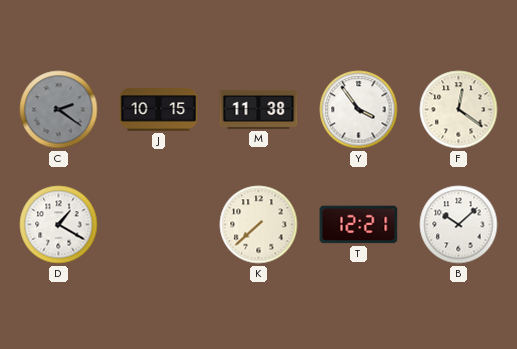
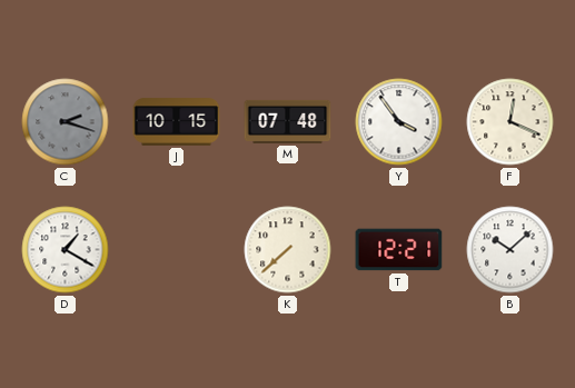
C: 2:21 -> 2:18 (66, 122)
M: 11:38 -> 07:48 (288, 121)
F: 12:21 -> 12:19 (510, 122)
